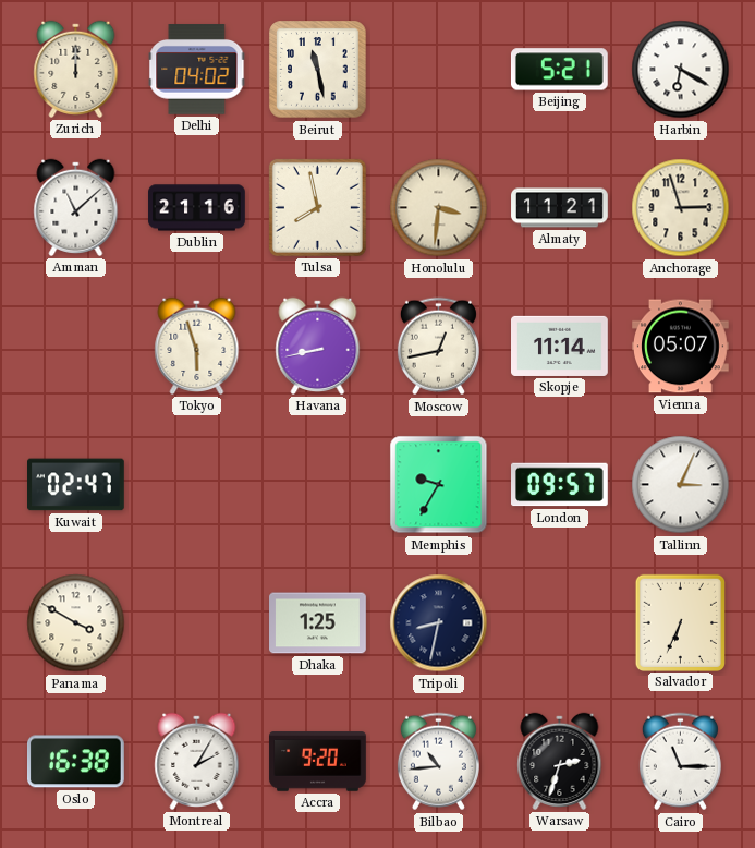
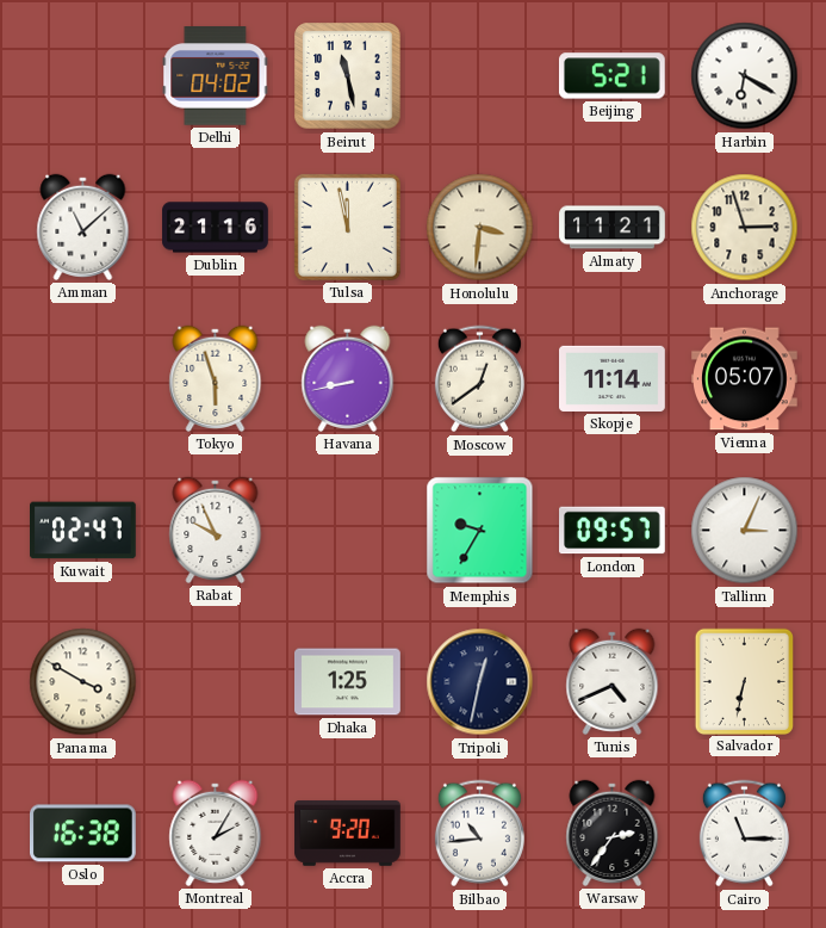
Zurich: 12:00 -> none (76, 69)
Tulsa: 7:58 -> 11:58 (347, 227)
Moscow: 12:43 -> 12:39 (479, 379)
Rabat: none -> 9:56 (216, 530)
Tripoli: 8:32 -> 12:32 (480, 682)
Tunis: none -> 4:41 (613, 681)
Salvador: 6:34 -> 6:32 (744, 681)
Warsaw: 2:33 -> 2:36 (613, 833)
